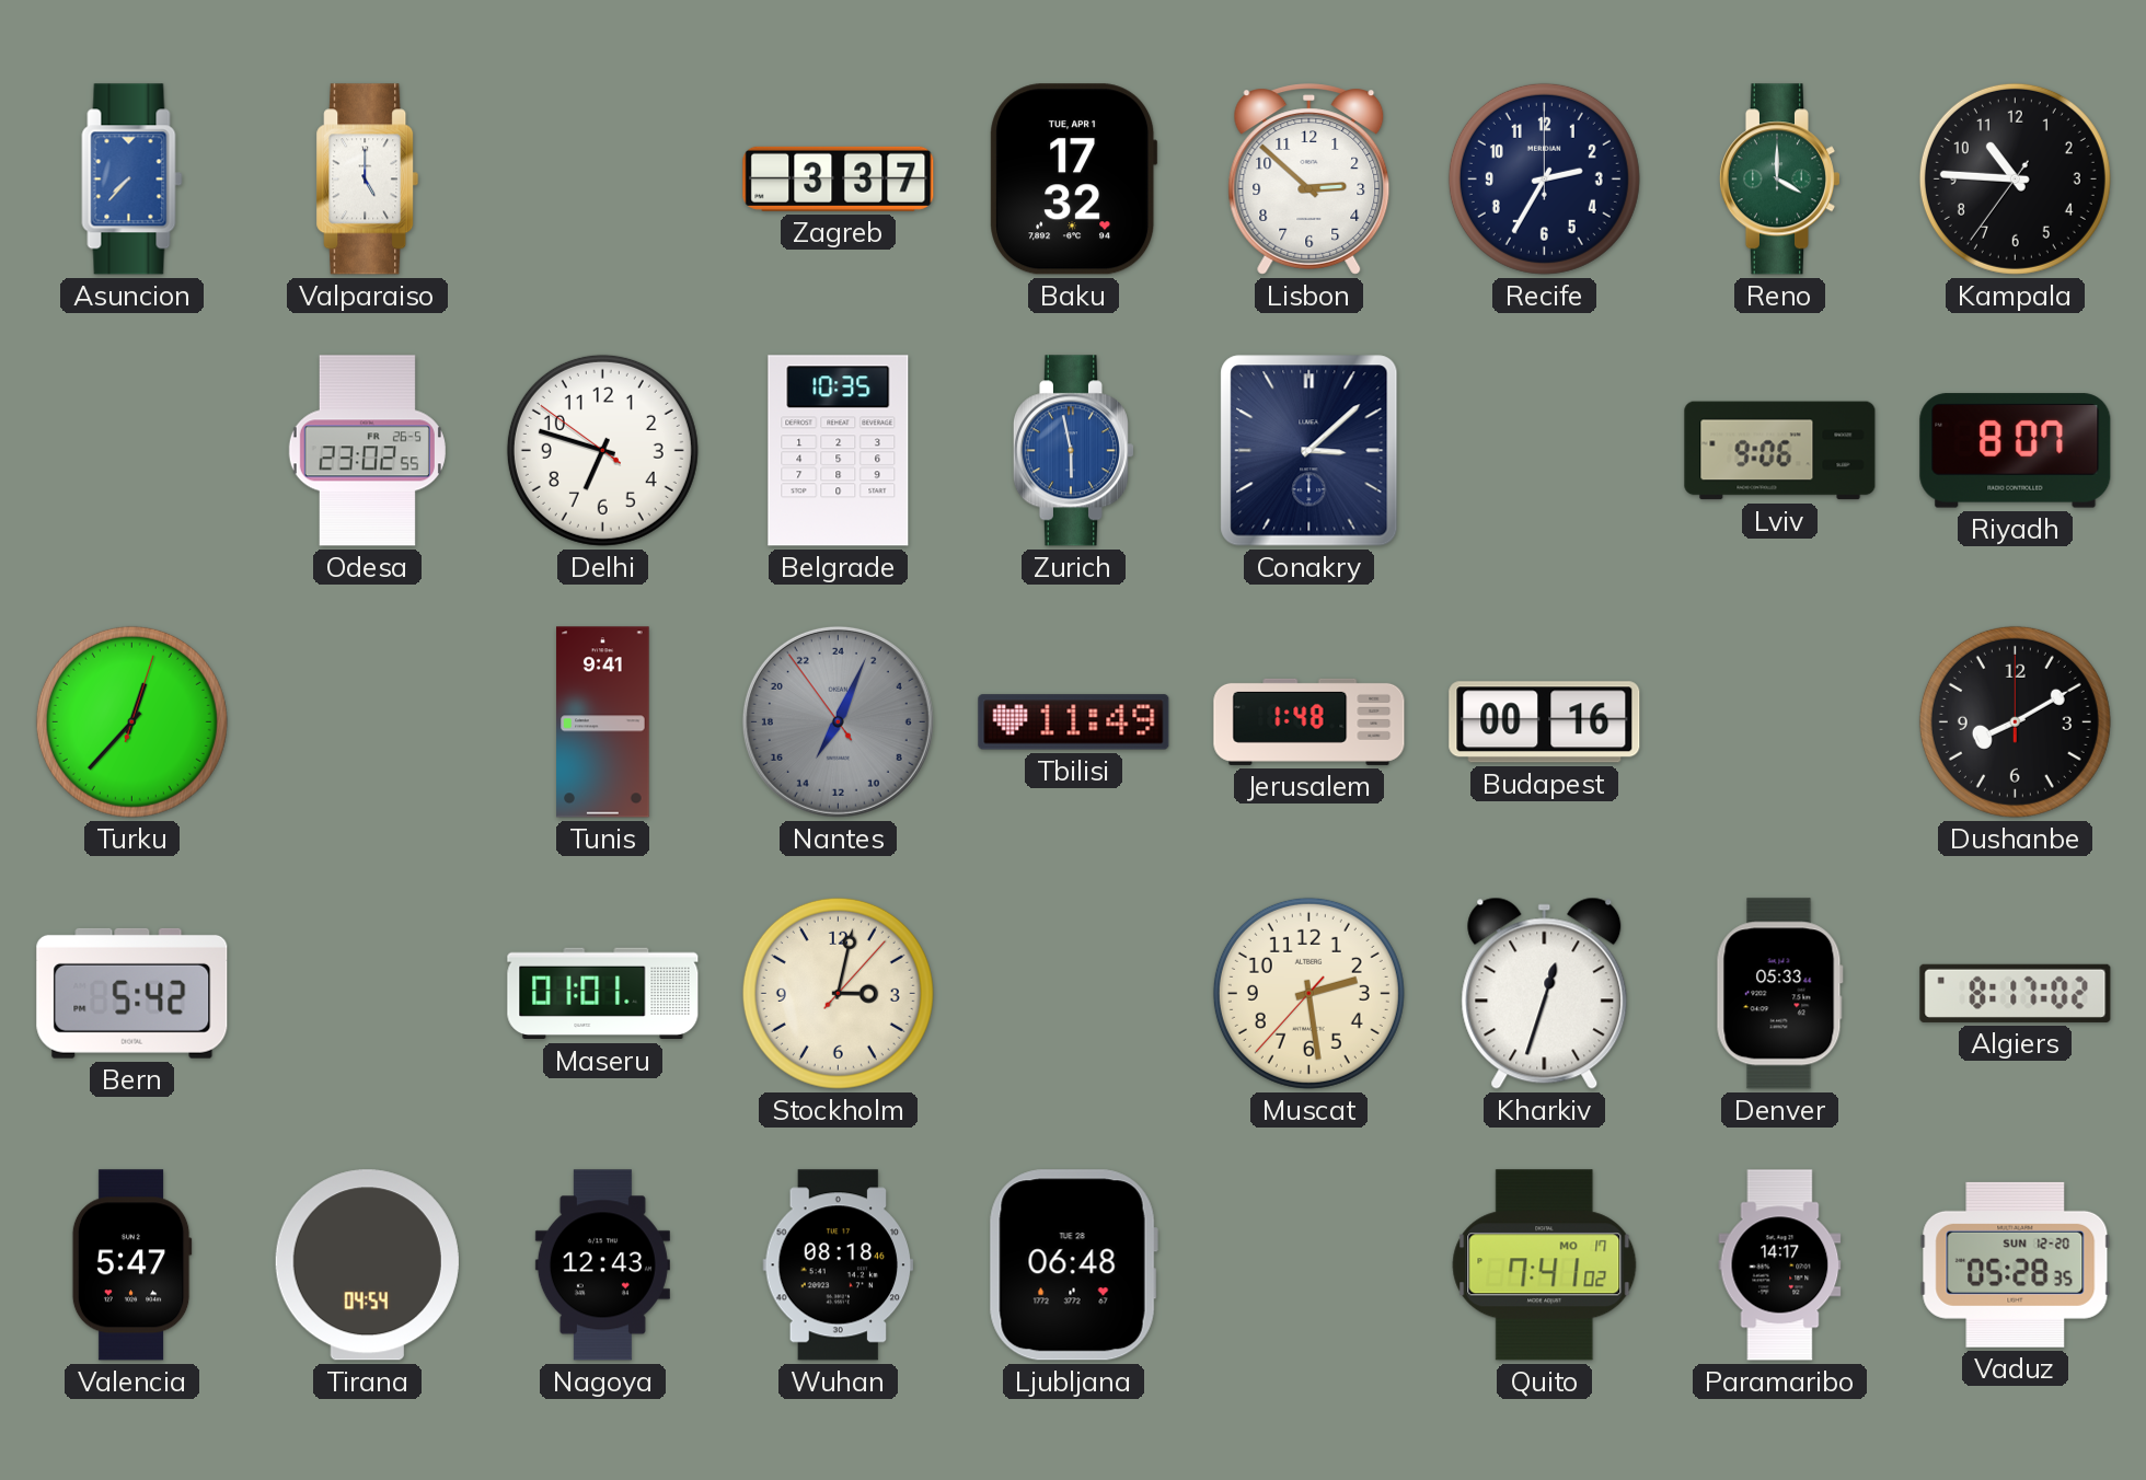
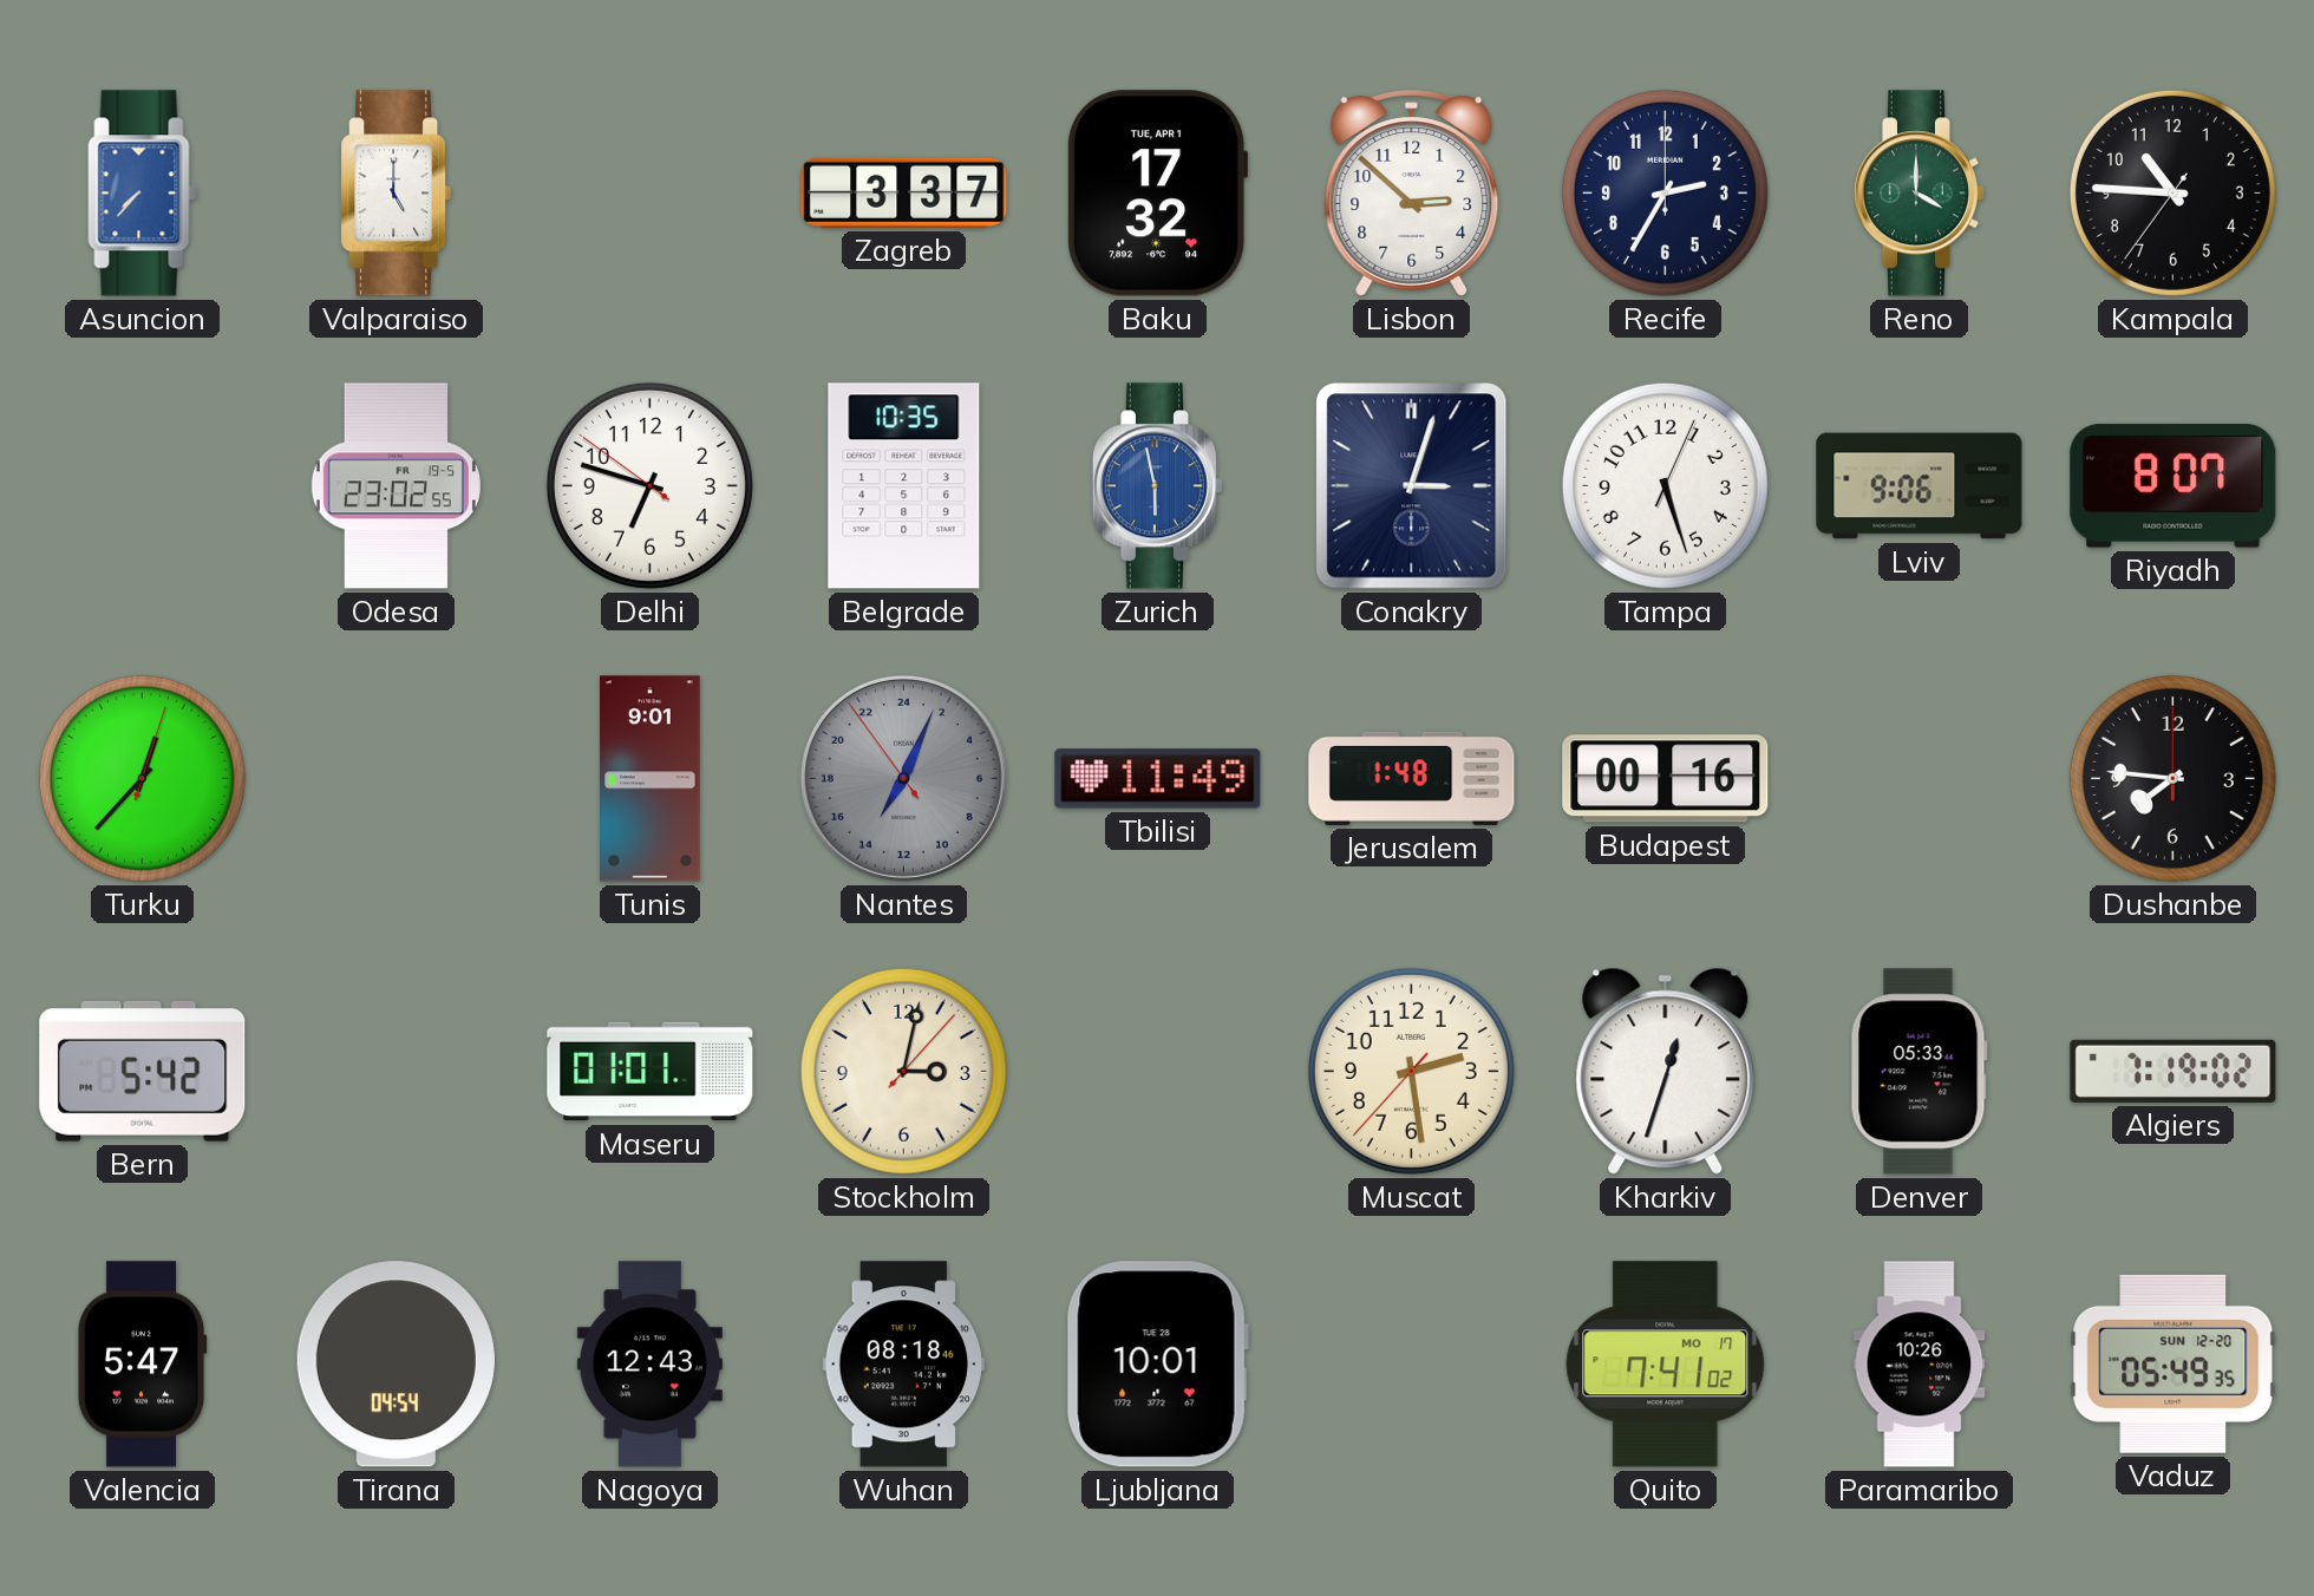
Odesa date: FR 26-5 -> FR 19-5 (396, 486)
Conakry: 3:08 -> 3:03 (1412, 486)
Tampa: none -> 5:27 (1665, 485)
Tunis: 9:41 -> 9:01 (651, 779)
Dushanbe: 8:10 -> 7:46 (2172, 778)
Algiers: 8:17 -> 7:19 (2174, 1071)
Ljubljana: 06:48 -> 10:01 (1157, 1365)
Paramaribo: 14:17 -> 10:26 (1920, 1365)
Vaduz: 05:28 -> 05:49 (2174, 1363)
